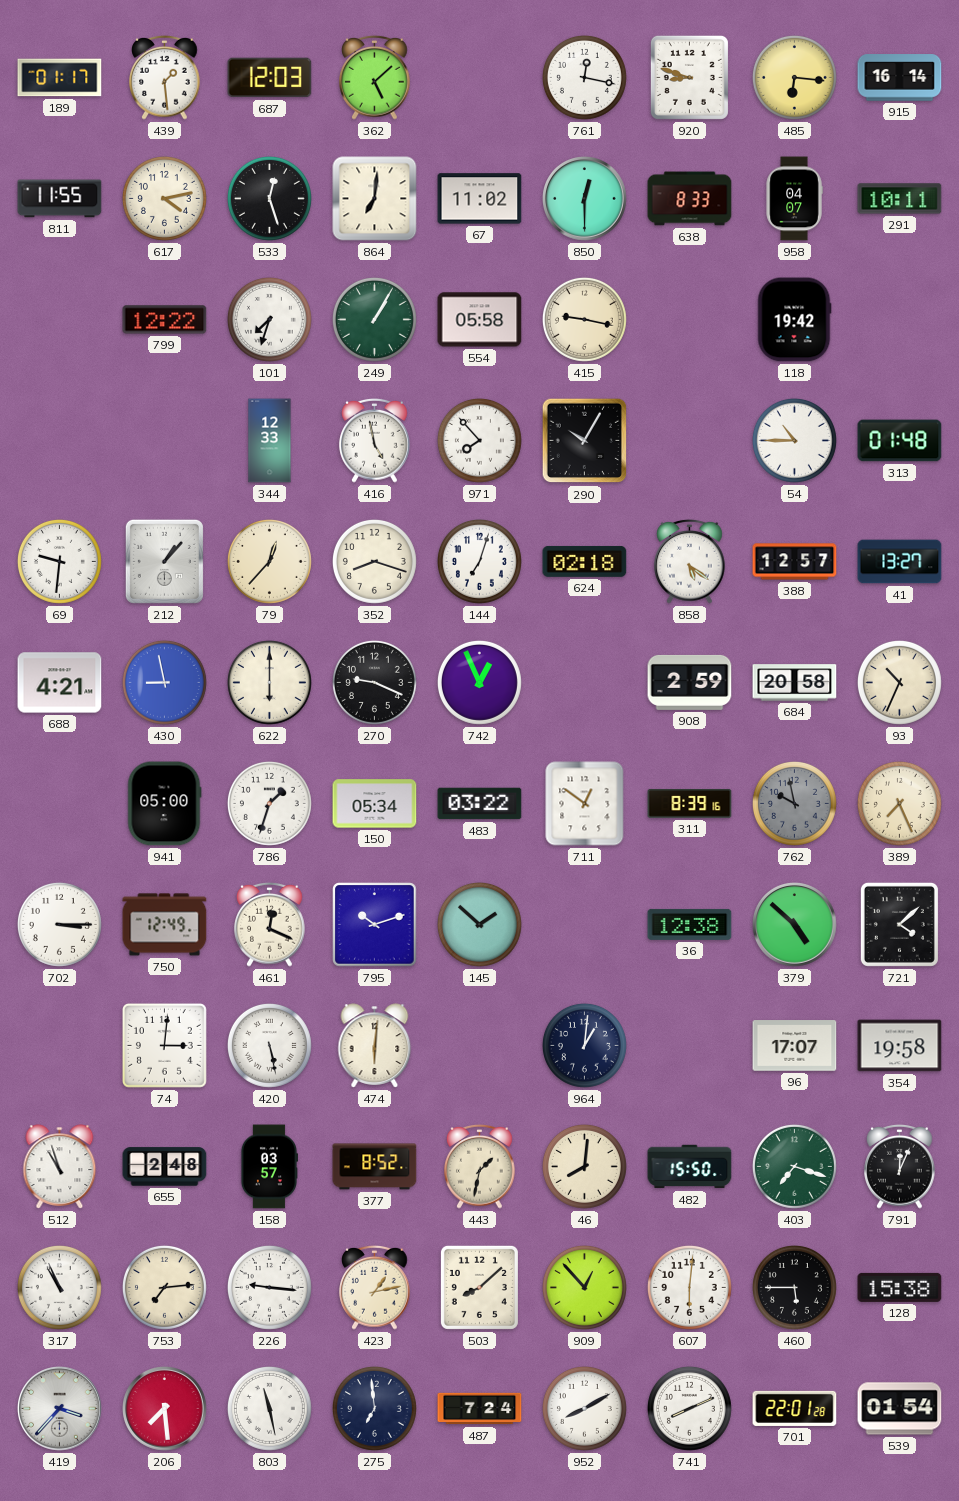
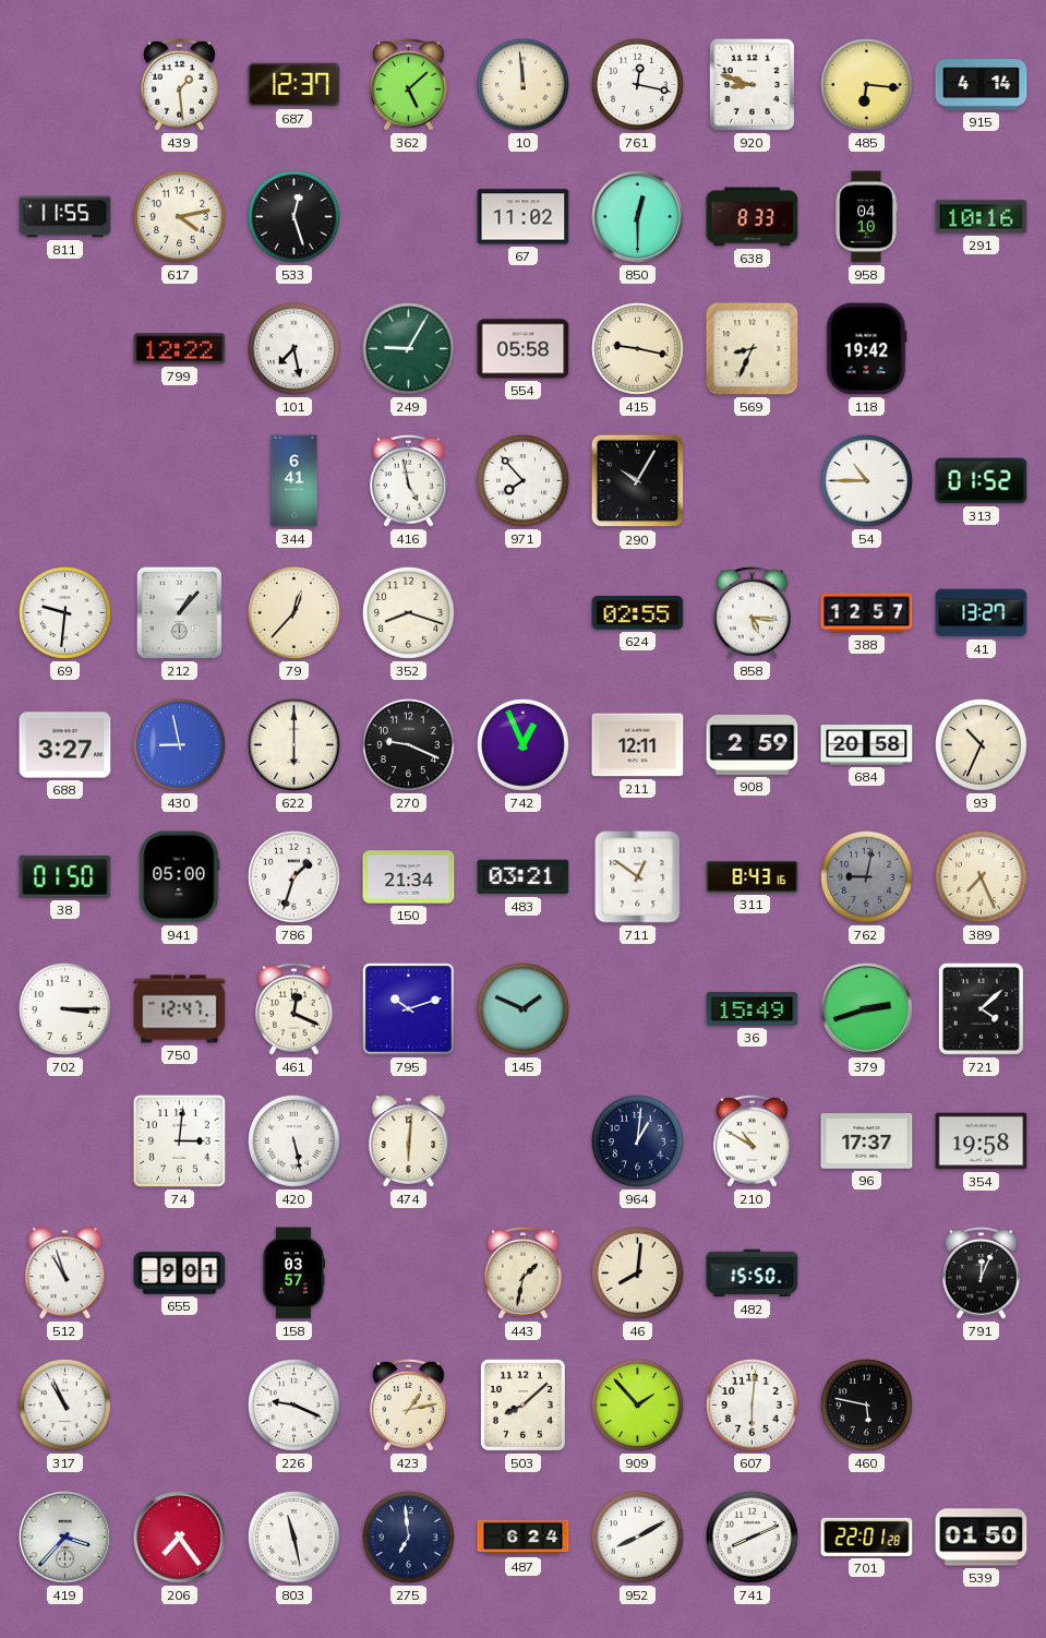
189: 01:17 -> none (60, 78)
687: 12:03 -> 12:37 (294, 85)
10: none -> 11:59 (522, 84)
915: 16:14 -> 4:14 (982, 85)
864: 7:01 -> none (375, 199)
958: 04:07 -> 04:10 (866, 217)
291: 10:11 -> 10:16 (982, 217)
101: 7:33 -> 7:28 (293, 348)
249: 1:05 -> 9:05 (408, 348)
569: none -> 8:34 (753, 349)
344: 12:33 -> 6:41 (294, 481)
313: 01:48 -> 01:52 (982, 481)
144: 7:03 -> none (479, 561)
624: 02:18 -> 02:55 (638, 612)
858: 5:21 -> 5:16 (753, 612)
688: 4:21 -> 3:27 (65, 745)
211: none -> 12:11 (638, 745)
38: none -> 01:50 (65, 876)
150: 05:34 -> 21:34 (409, 877)
483: 03:22 -> 03:21 (524, 877)
311: 8:39 -> 8:43 (753, 877)
762: 9:58 -> 9:02 (866, 876)
750: 12:49 -> 12:47 (180, 1009)
145: 1:52 -> 1:49 (522, 1008)
36: 12:38 -> 15:49 (753, 1008)
379: 4:52 -> 2:42 (867, 1009)
210: none -> 10:50 (753, 1140)
96: 17:07 -> 17:37 (867, 1141)
655: 2:48 -> 9:01 (180, 1274)
377: 8:52 -> none (375, 1167)
403: 7:18 -> none (794, 1166)
753: 7:14 -> none (164, 1287)
226: 9:16 -> 9:19 (293, 1404)
909: 12:53 -> 1:53 (637, 1404)
460: 5:45 -> 5:47 (866, 1404)
128: 15:38 -> none (900, 1287)
206: 7:29 -> 7:24 (180, 1538)
487: 7:24 -> 6:24 (524, 1538)
539: 01:54 -> 01:50 (982, 1538)
